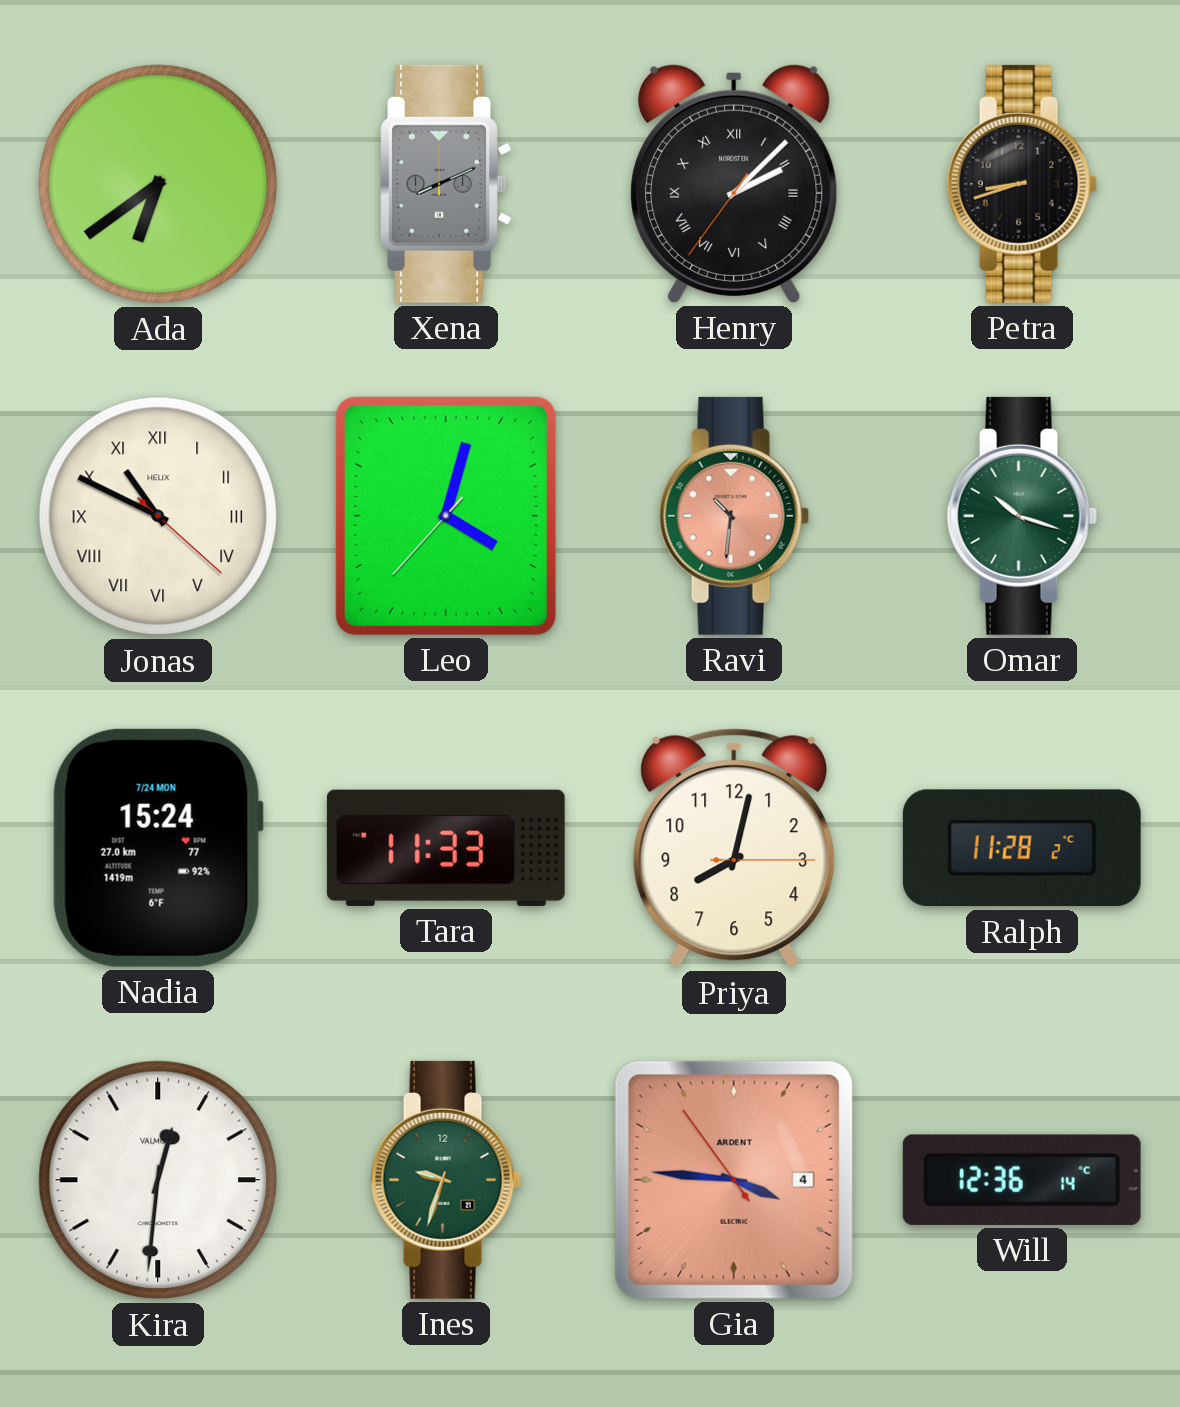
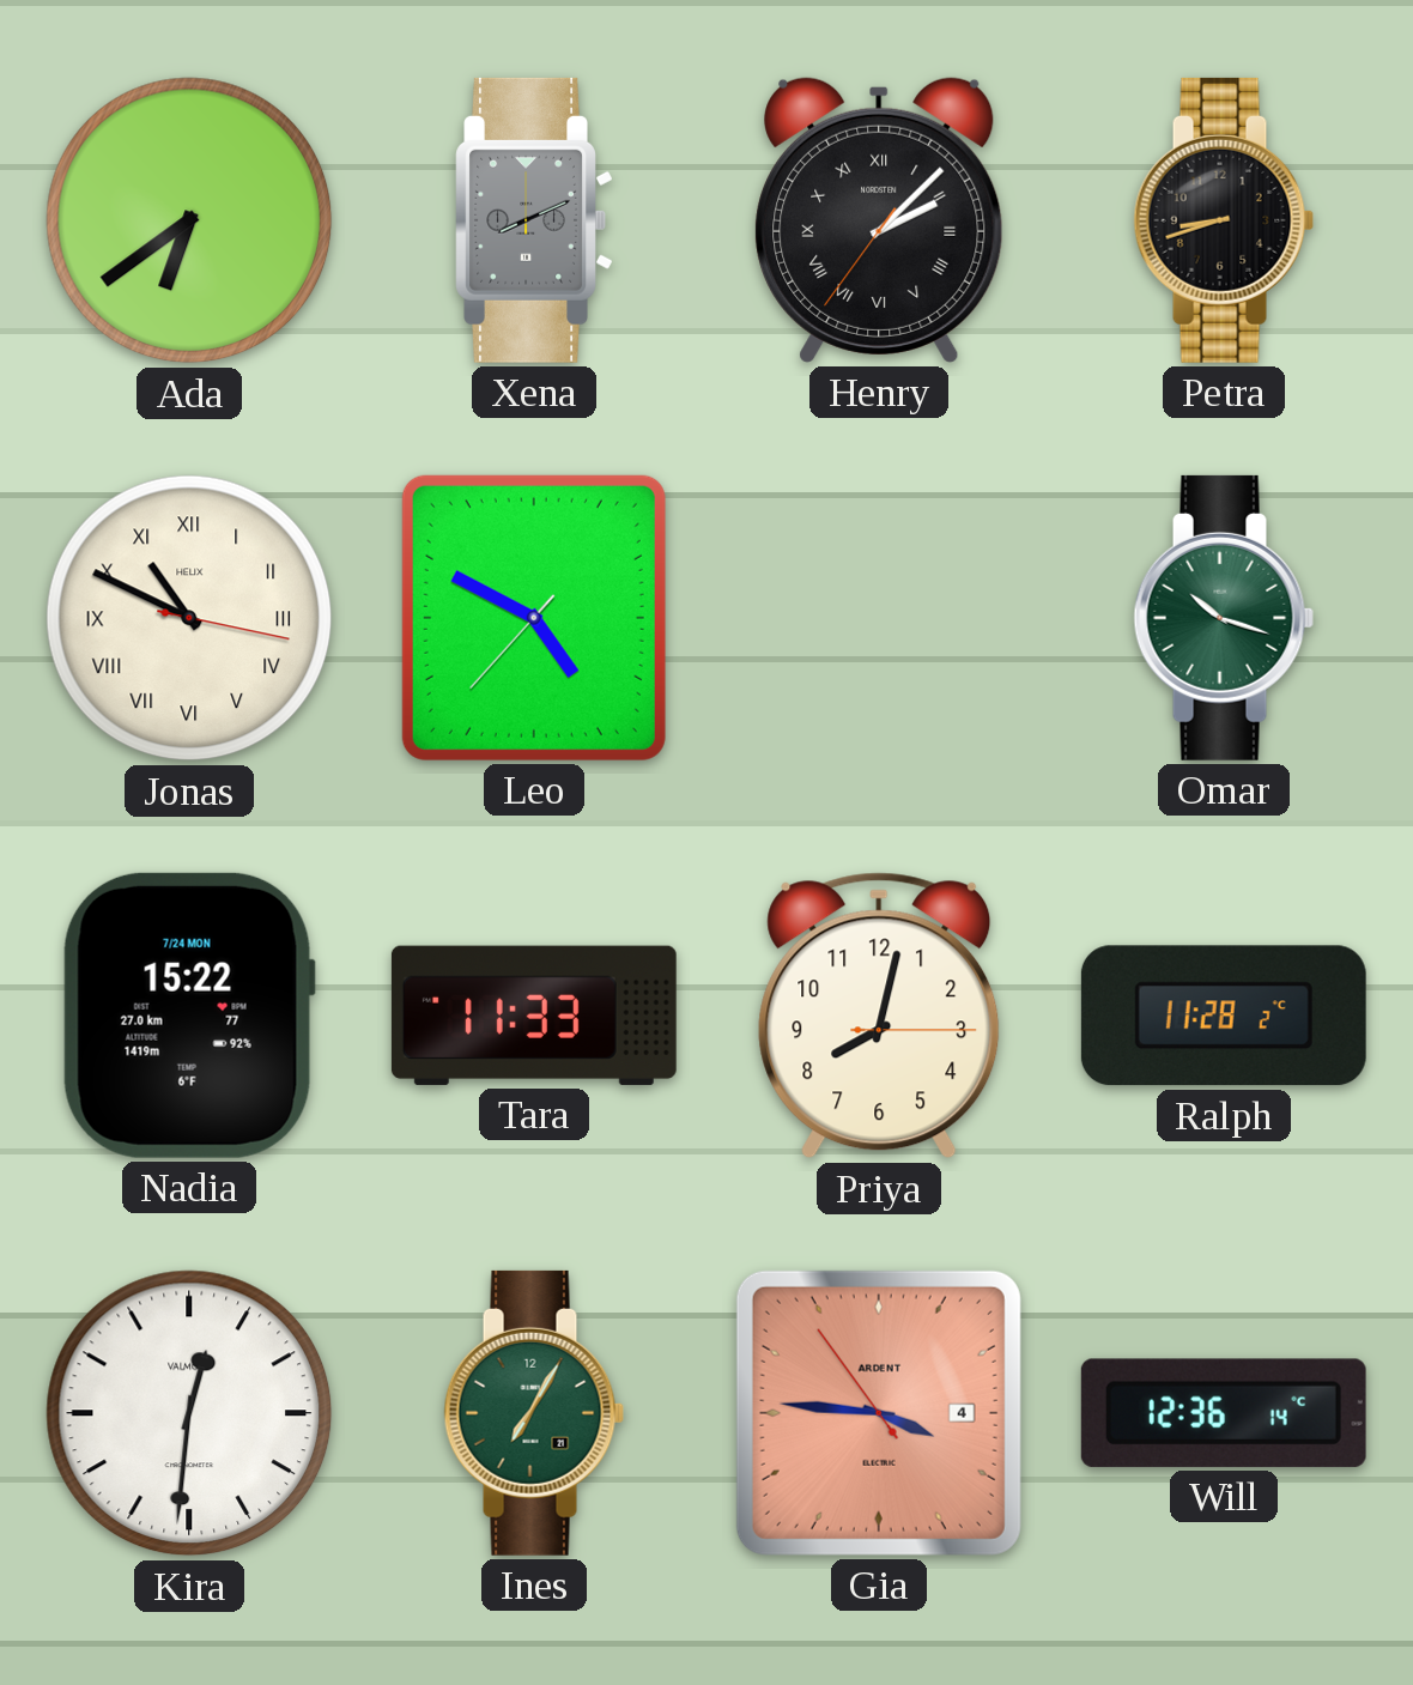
Jonas: 10:49:22 -> 10:49:17 (189, 618)
Leo: 4:02 -> 4:49 (534, 618)
Ravi: 10:31 -> none (734, 516)
Nadia: 15:24 -> 15:22 (189, 1016)
Ines: 9:33 -> 7:05 (534, 1413)
